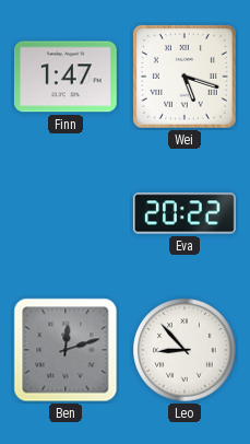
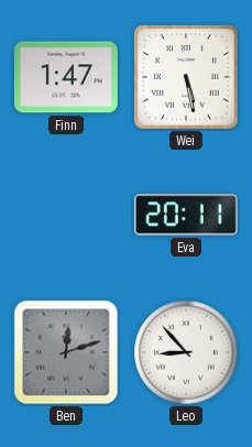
Wei: 5:18 -> 5:28 (186, 77)
Eva: 20:22 -> 20:11 (186, 215)
